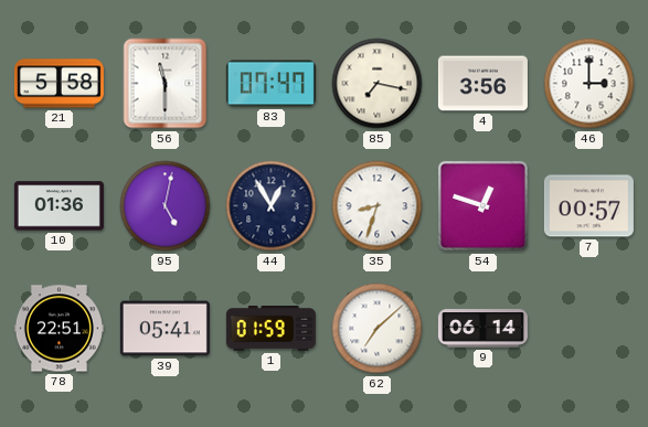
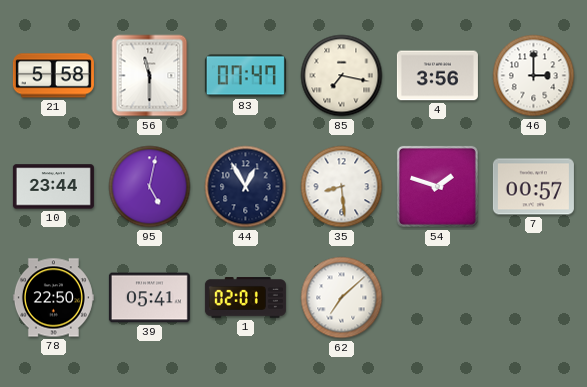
10: 01:36 -> 23:44 (53, 187)
35: 8:33 -> 8:29 (342, 187)
54: 12:48 -> 1:48 (437, 186)
78: 22:51 -> 22:50 (53, 298)
1: 01:59 -> 02:01 (245, 298)
9: 06:14 -> none (482, 329)
